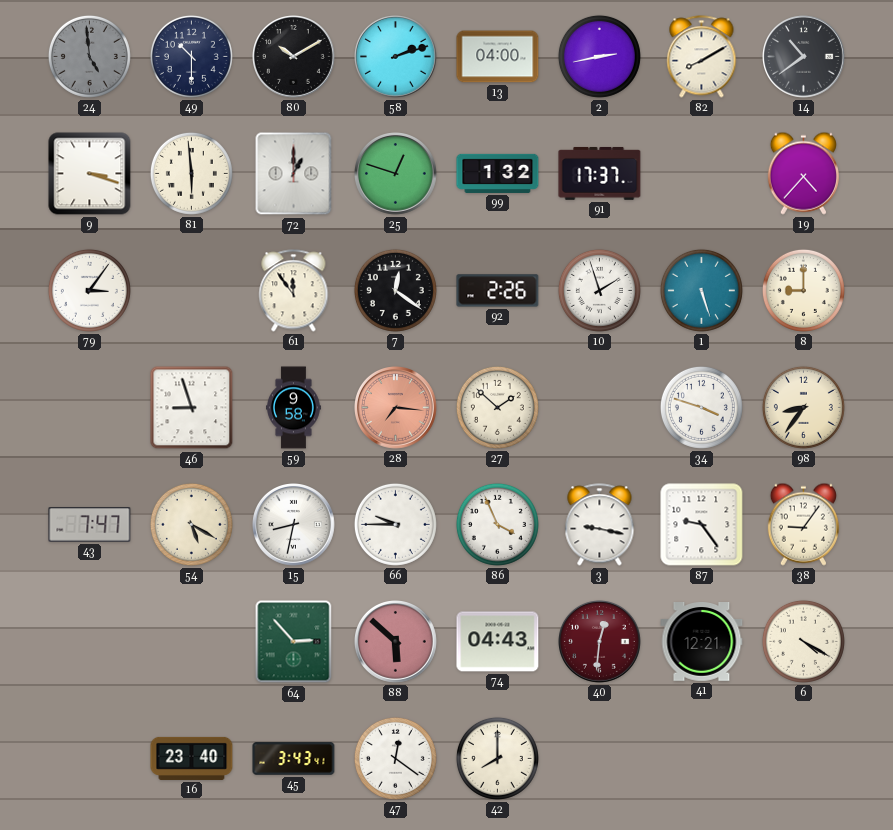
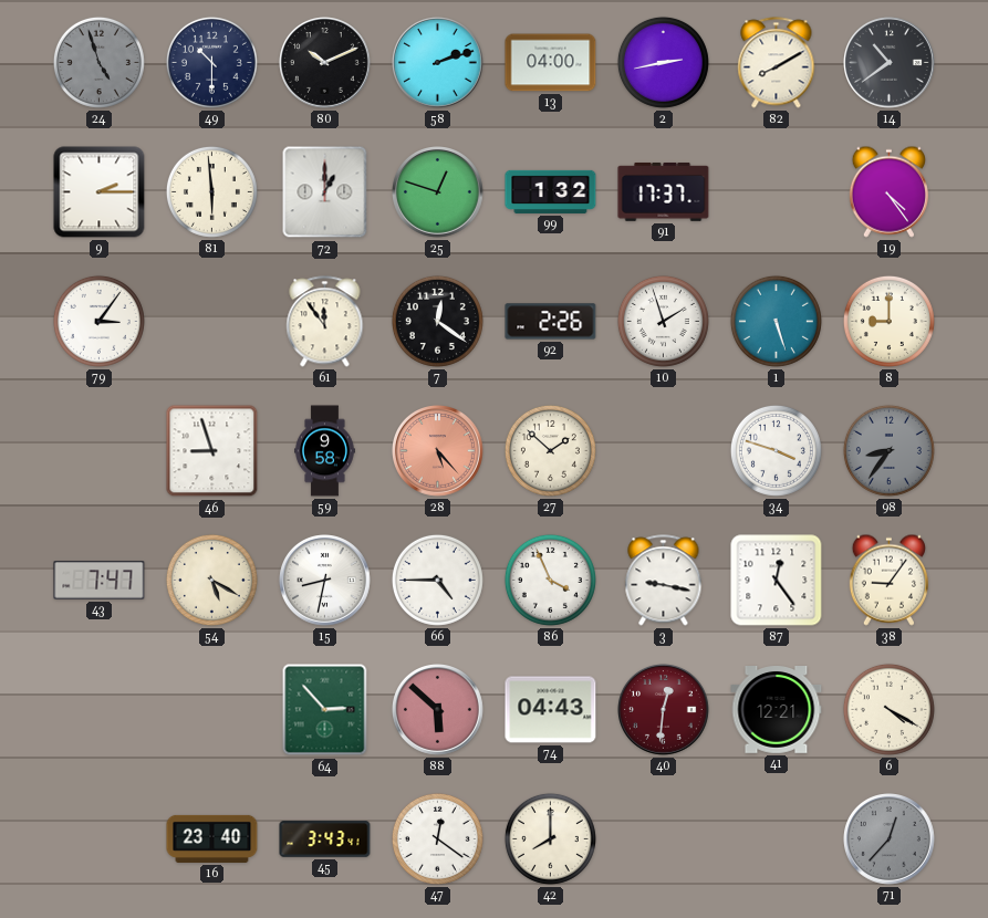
24: 4:59 -> 4:57 (98, 62)
80: 10:10 -> 10:11 (325, 63)
9: 3:18 -> 2:15 (100, 192)
19: 4:37 -> 4:24 (888, 191)
28: 7:16 -> 5:23 (438, 451)
98 dial: cream -> grey (888, 450)
66: 9:45 -> 4:45 (437, 580)
87: 9:24 -> 12:24 (777, 581)
71: none -> 12:37 (890, 839)
